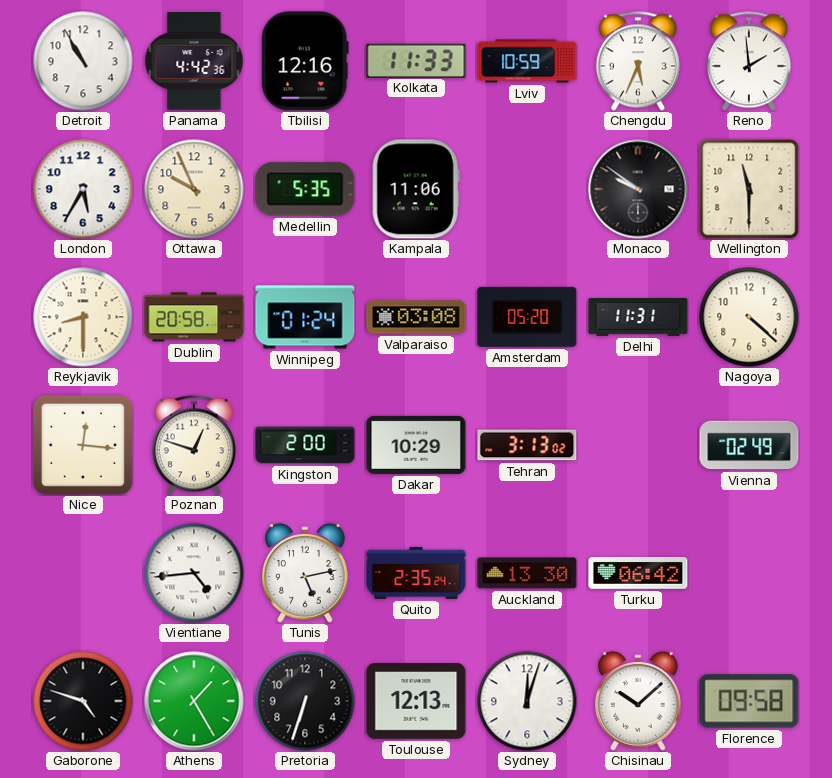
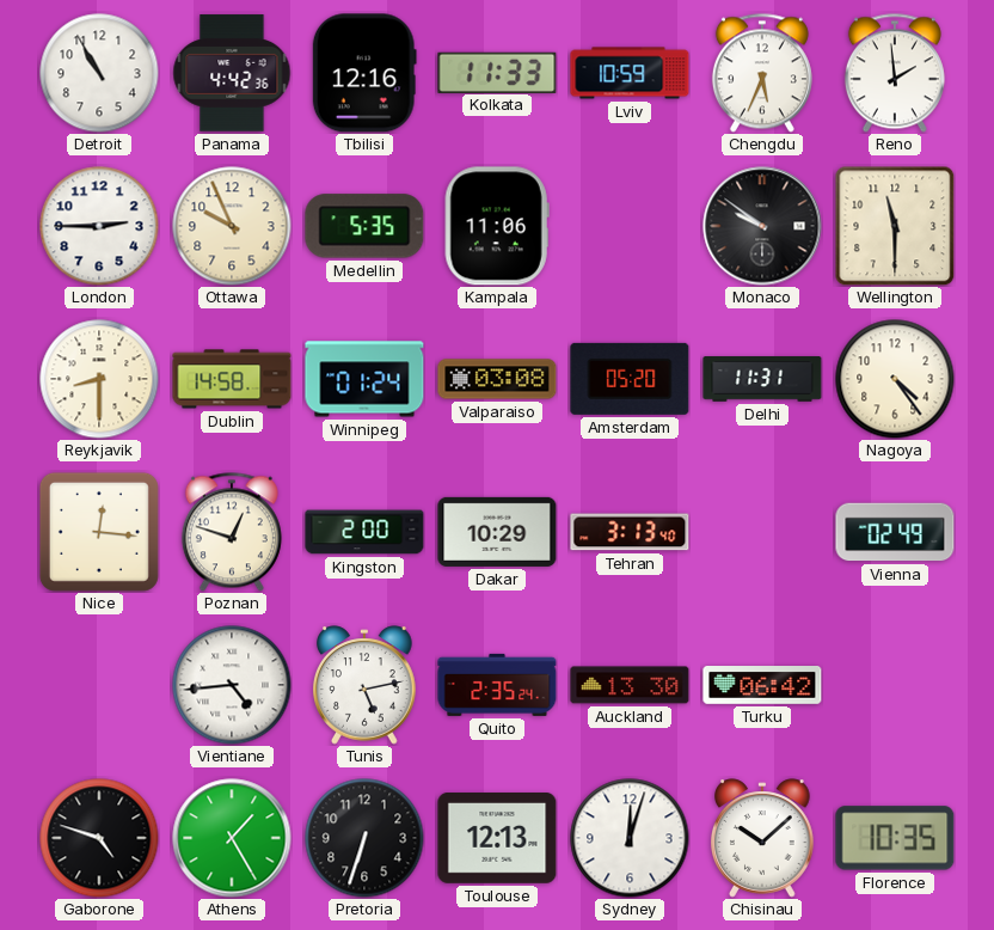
London: 5:35 -> 2:45 (99, 226)
Dublin: 20:58 -> 14:58 (232, 379)
Nagoya: 4:22 -> 4:24 (895, 379)
Tehran: 3:13:02 -> 3:13:40 (630, 532)
Florence: 09:58 -> 10:35 (895, 838)
